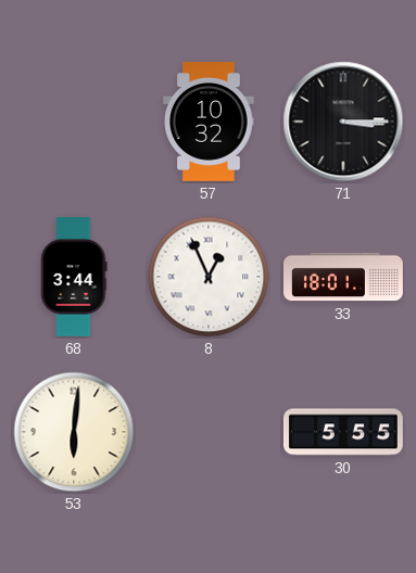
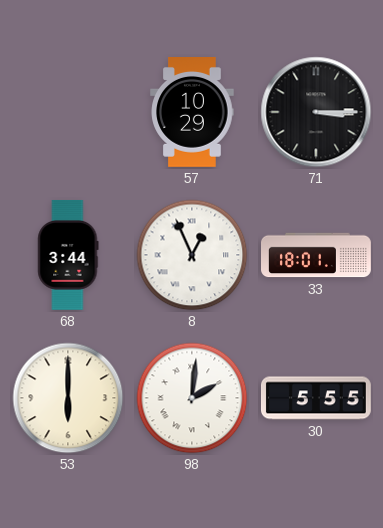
57: 10:32 -> 10:29 (192, 113)
53: 6:01 -> 6:00 (68, 398)
98: none -> 2:01 (192, 398)
